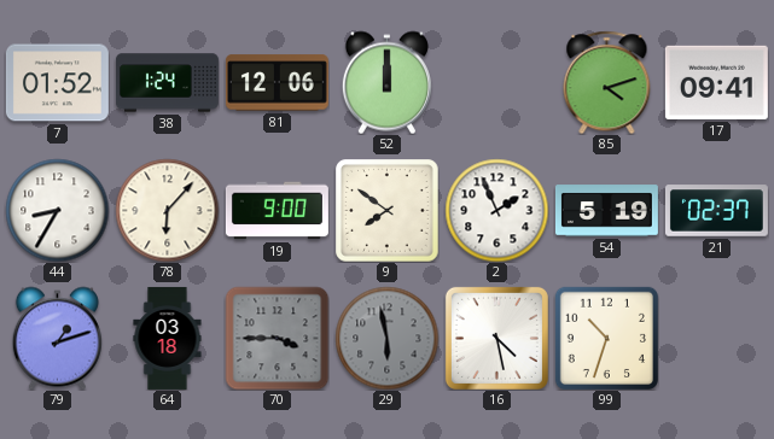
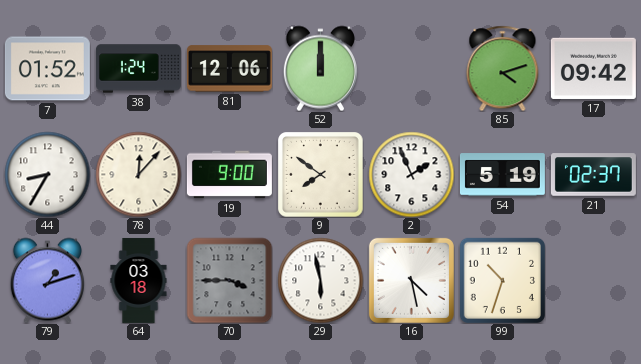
17: 09:41 -> 09:42 (593, 68)
78: 6:07 -> 12:07 (138, 174)
29 dial: grey -> white (320, 280)
